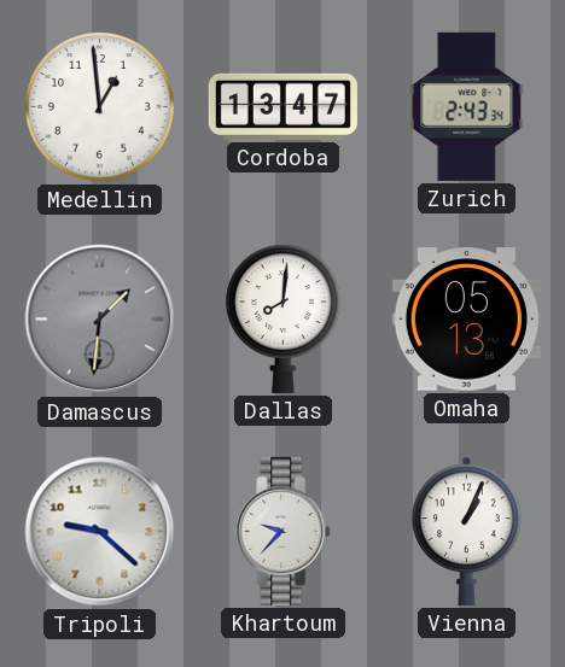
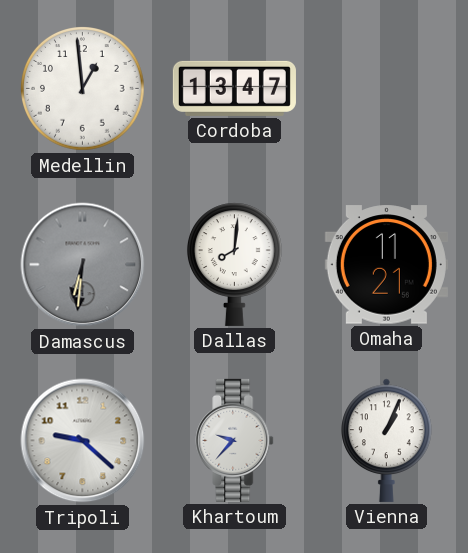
Zurich: 2:43 -> none (467, 106)
Damascus: 1:31 -> 6:31 (83, 265)
Omaha: 05:13 -> 11:21 (386, 265)
